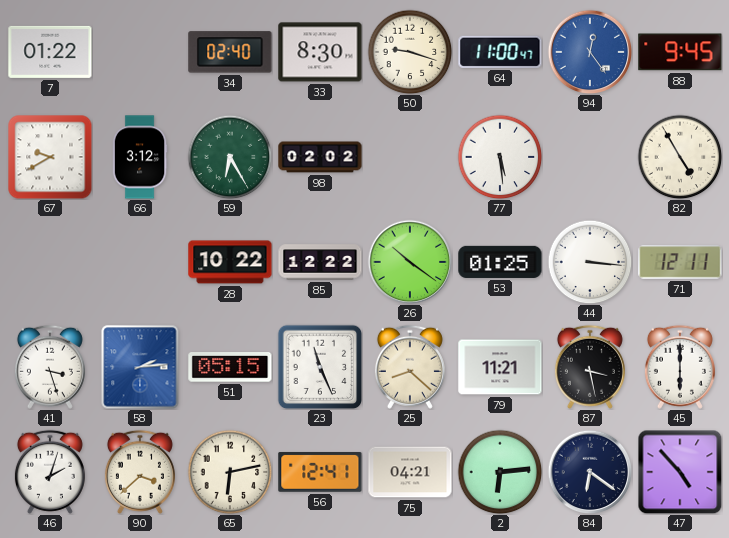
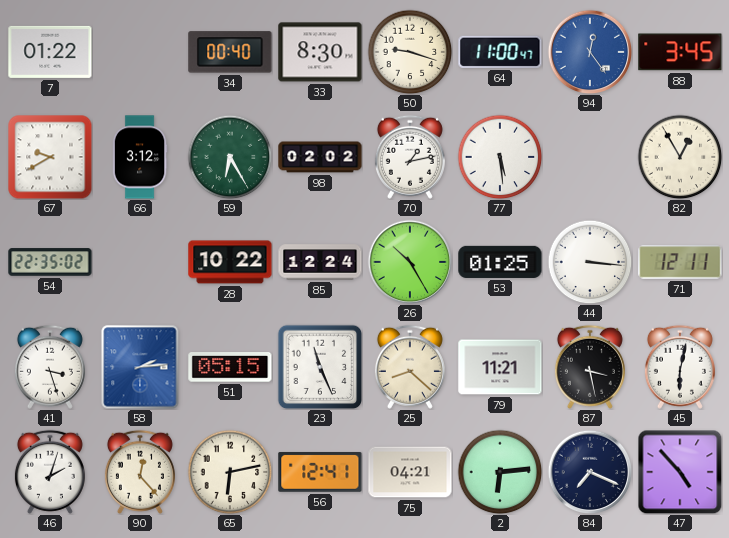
34: 02:40 -> 00:40 (230, 52)
88: 9:45 -> 3:45 (680, 52)
70: none -> 1:13 (410, 157)
82: 4:55 -> 12:55 (680, 157)
54: none -> 22:35 (50, 262)
85: 12:22 -> 12:24 (320, 262)
26: 10:21 -> 10:25 (410, 262)
45: 6:00 -> 6:02 (680, 367)
90: 3:38 -> 12:23 (140, 472)
84: 6:21 -> 7:19 (590, 472)
